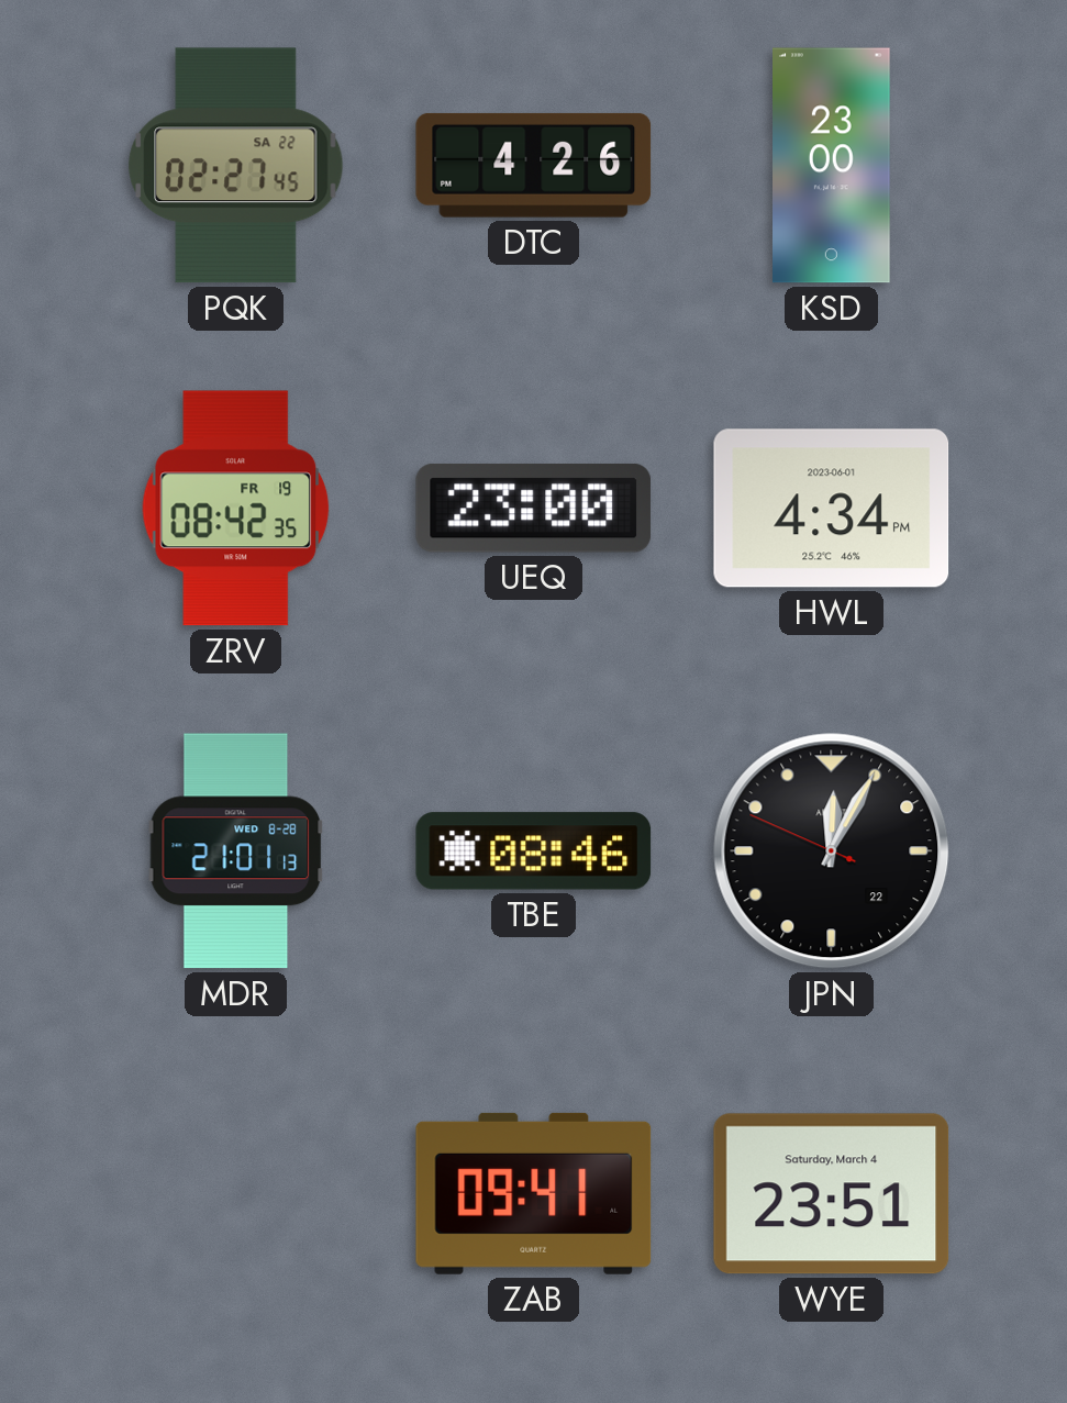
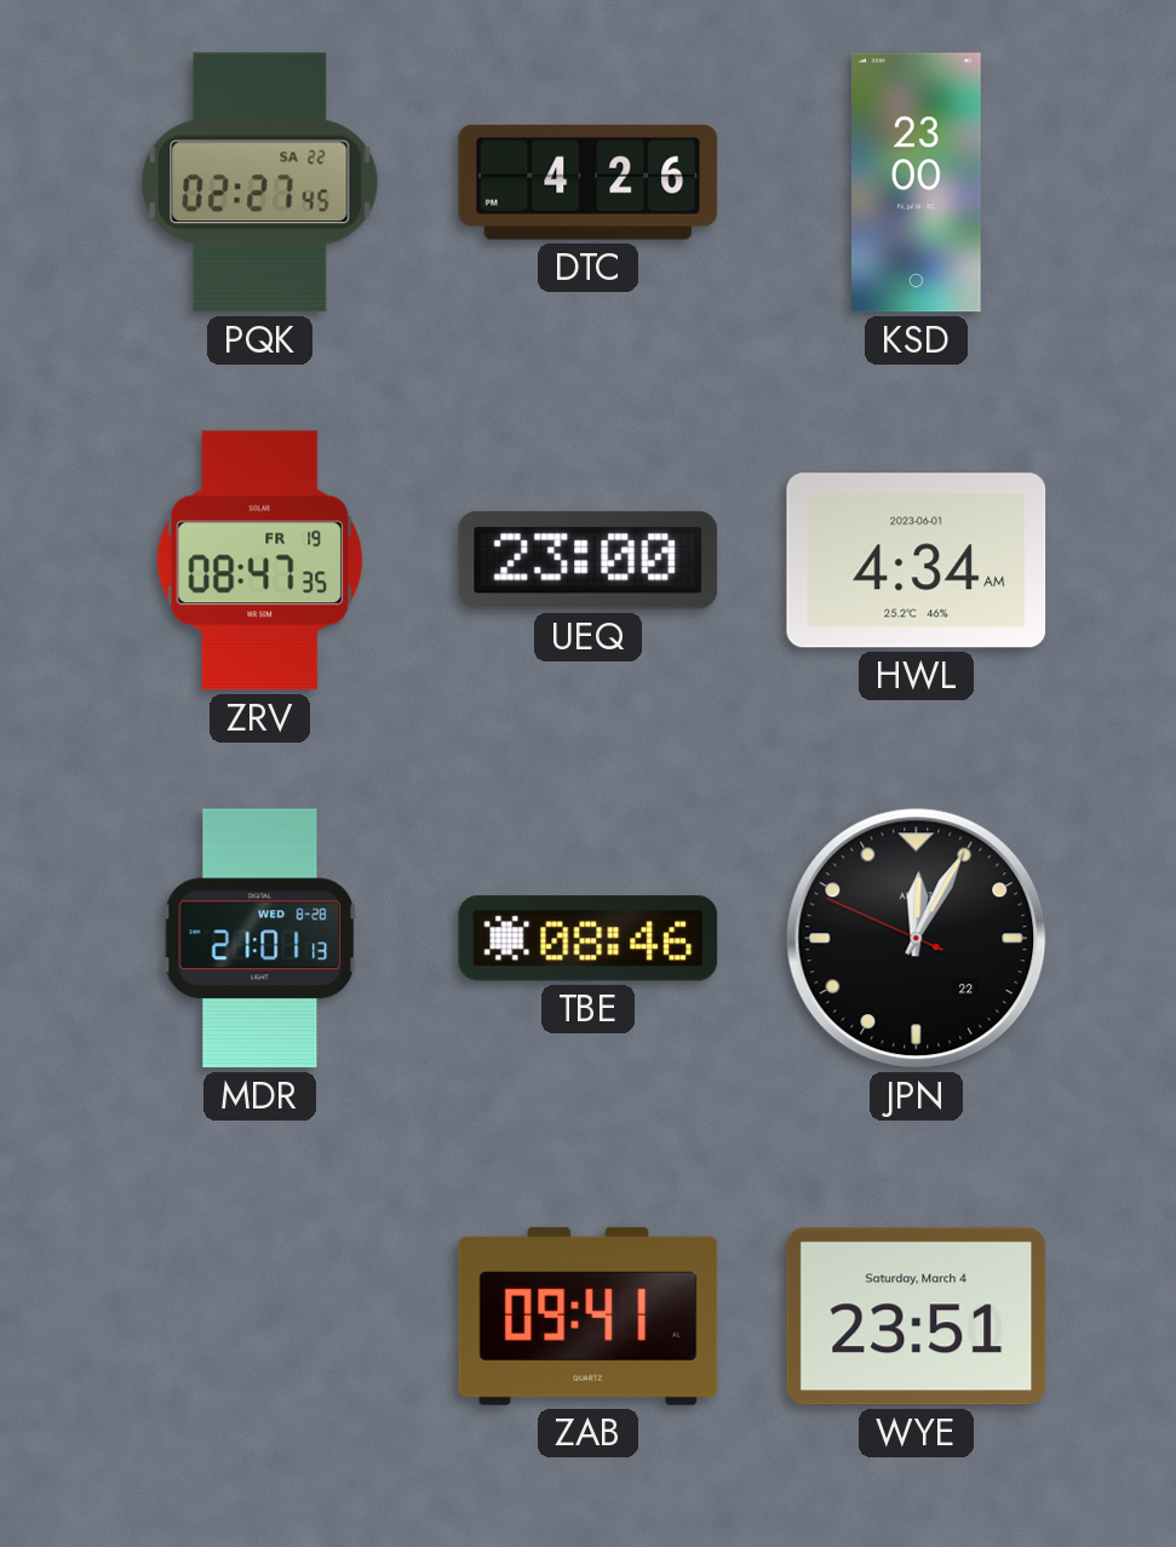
ZRV: 08:42 -> 08:47 (260, 561)
HWL: 4:34 PM -> 4:34 AM (917, 561)
